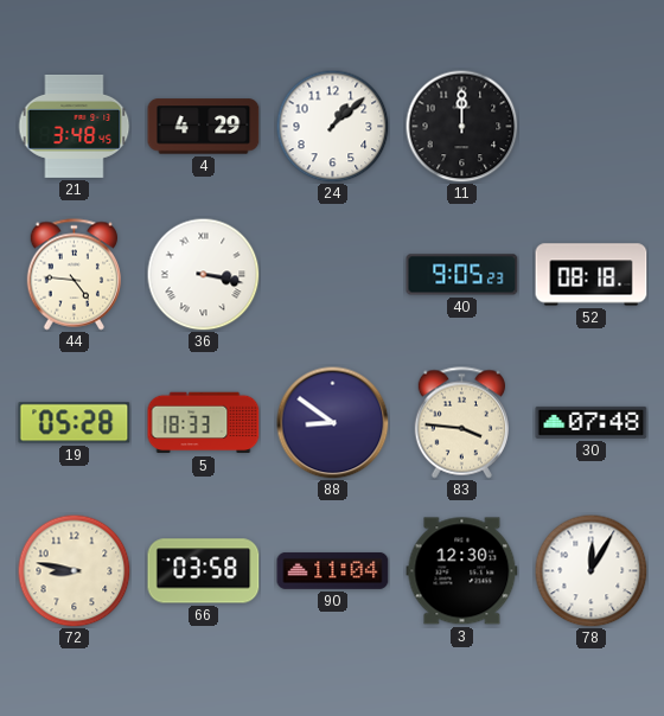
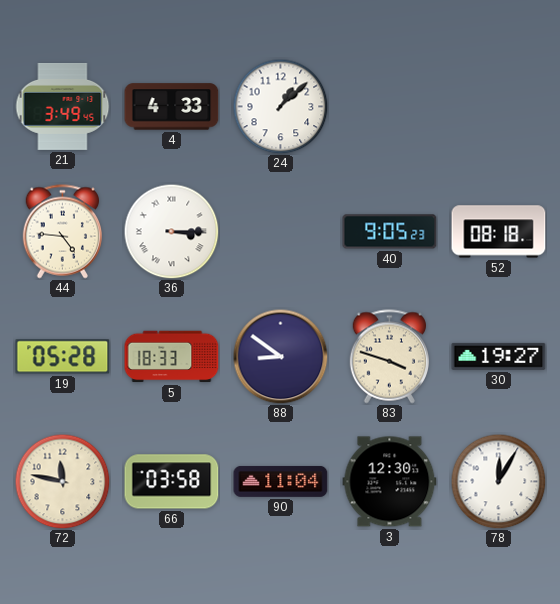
21: 3:48 -> 3:49 (62, 106)
4: 4:29 -> 4:33 (172, 107)
11: 12:00 -> none (461, 126)
36: 3:17 -> 3:15 (171, 231)
83: 3:46 -> 3:48 (389, 357)
30: 07:48 -> 19:27 (499, 356)
72: 8:47 -> 11:47 (62, 481)
